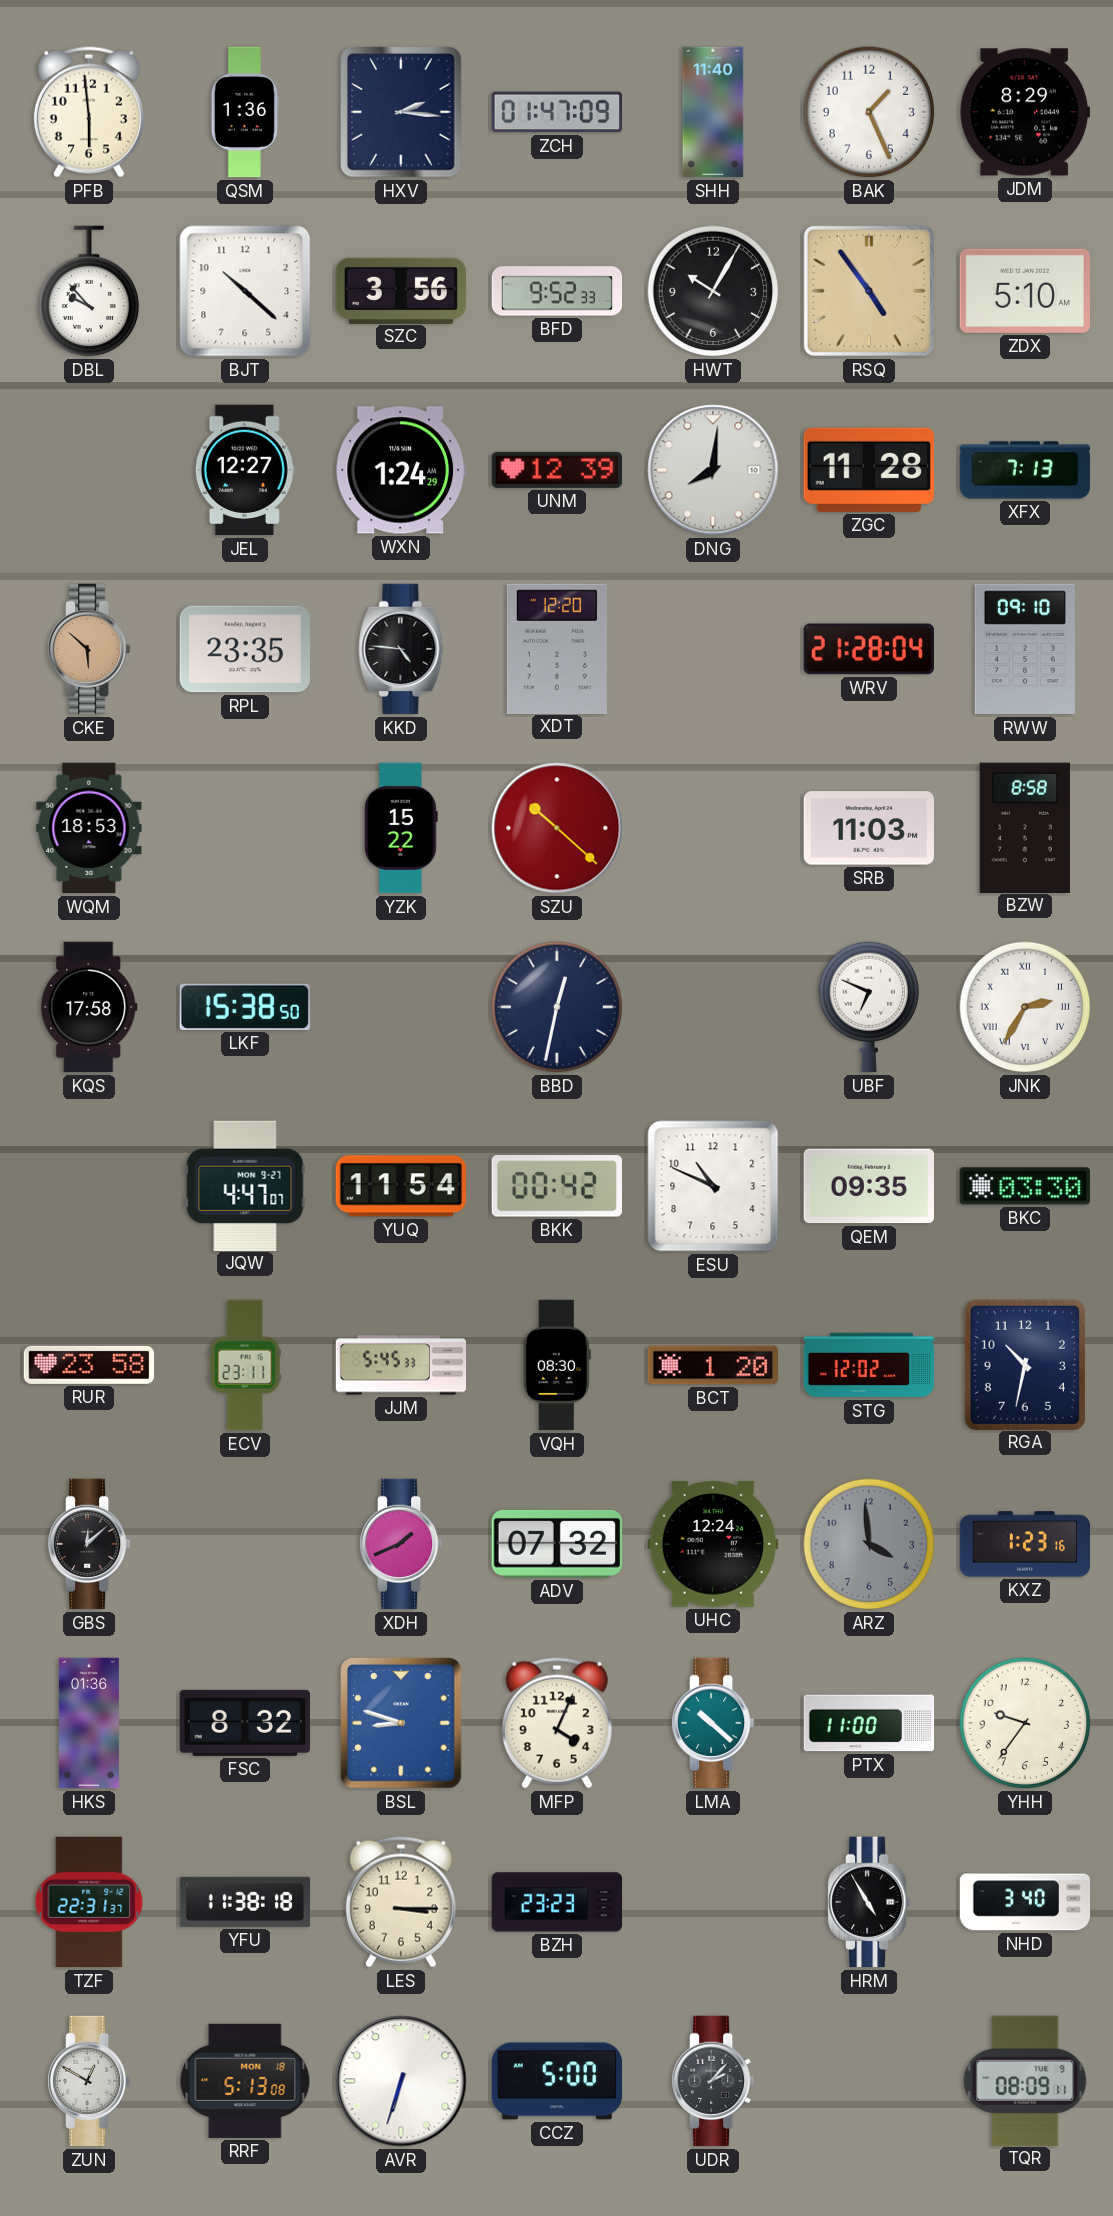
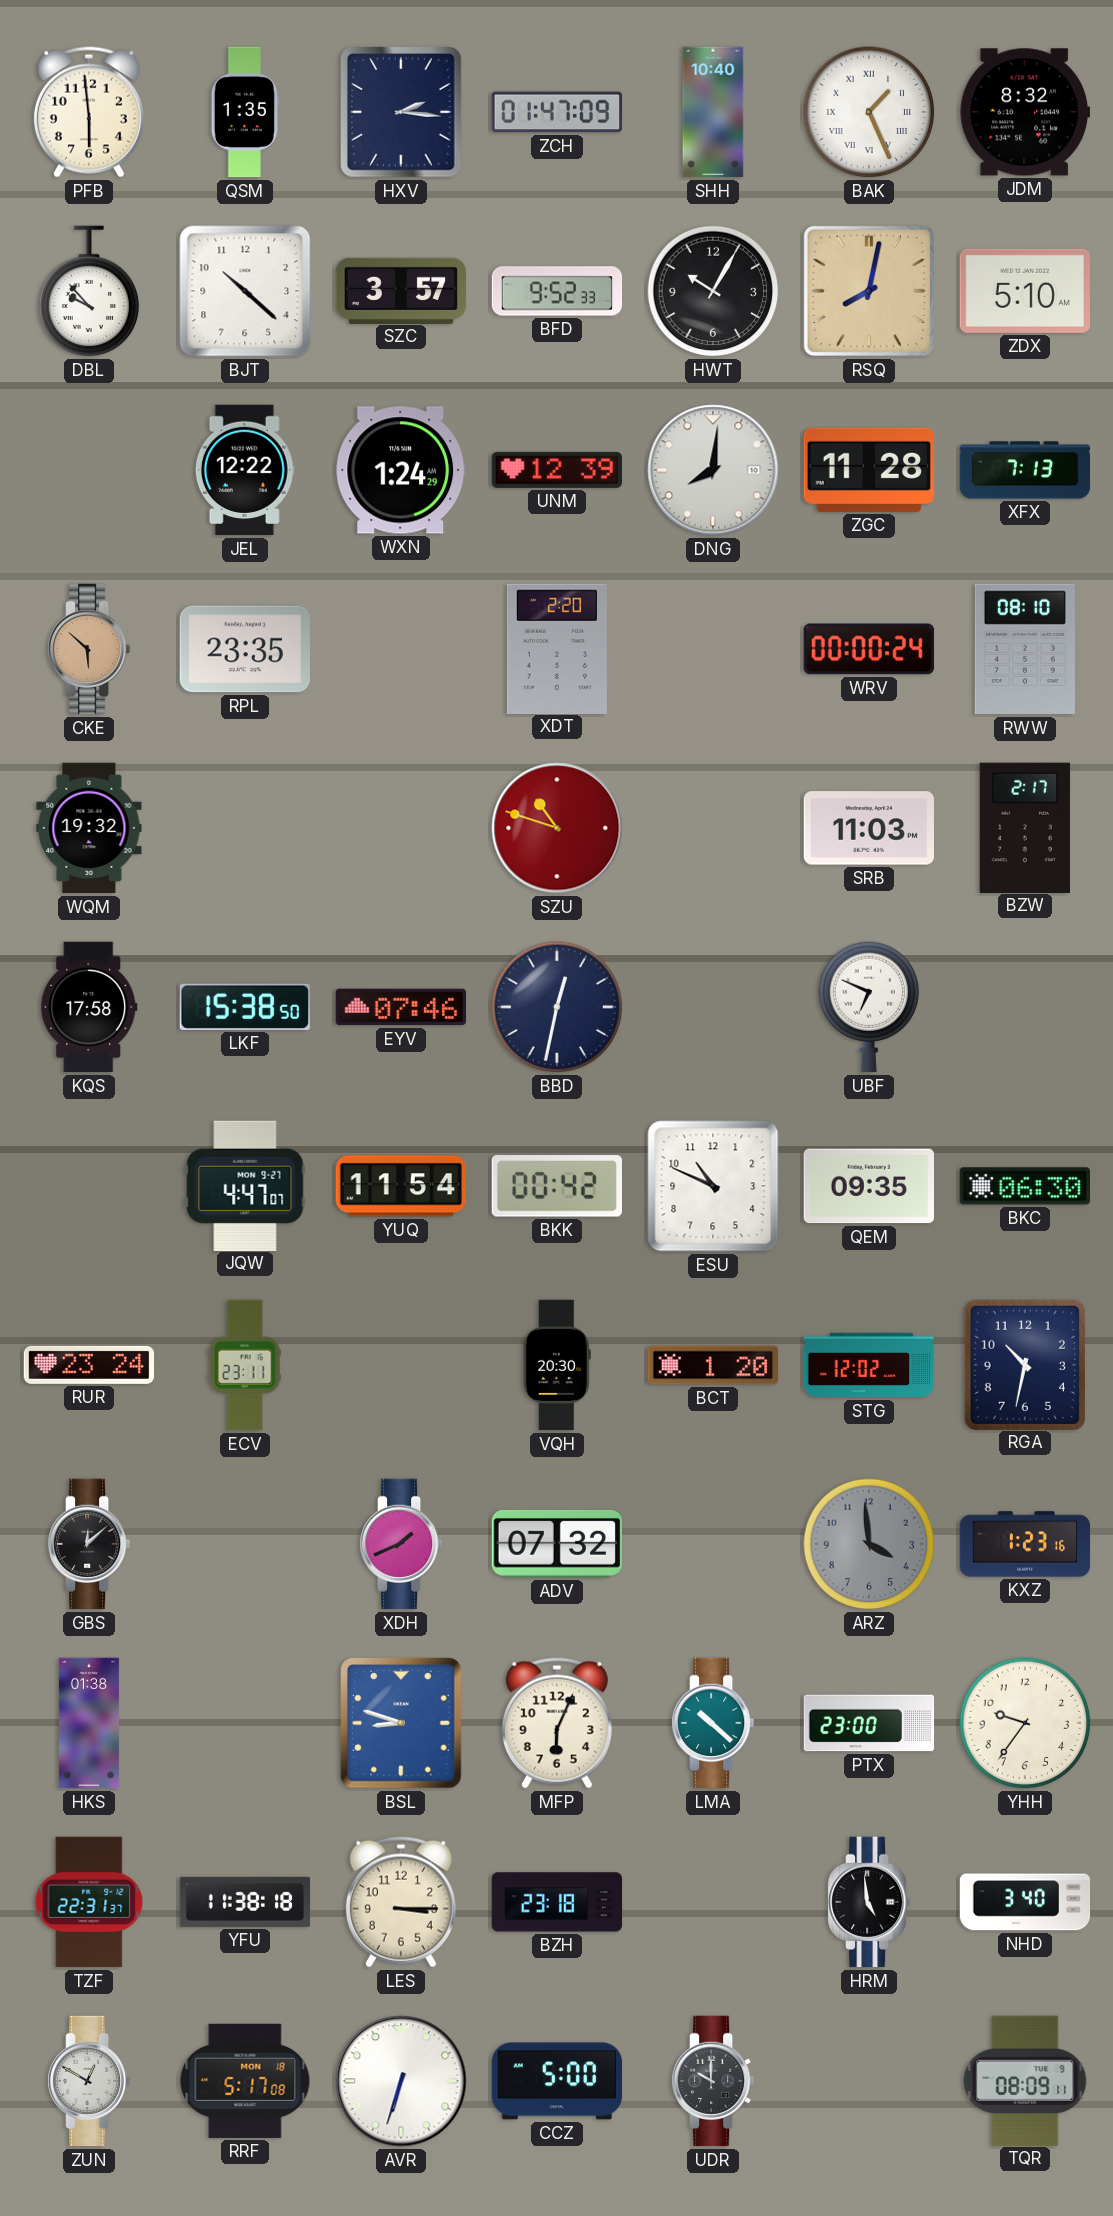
QSM: 1:36 -> 1:35 (245, 112)
SHH: 11:40 -> 10:40 (713, 112)
BAK numerals: Arabic -> Roman (869, 112)
JDM: 8:29 -> 8:32 (1024, 112)
SZC: 3:56 -> 3:57 (401, 290)
RSQ: 4:54 -> 8:02 (869, 291)
JEL: 12:27 -> 12:22 (245, 470)
KKD: 4:46 -> none (401, 649)
XDT: 12:20 -> 2:20 (557, 648)
WRV: 21:28 -> 00:00 (868, 649)
RWW: 09:10 -> 08:10 (1025, 649)
WQM: 18:53 -> 19:32 (89, 828)
YZK: 15:22 -> none (401, 828)
SZU: 10:22 -> 10:48 (557, 828)
BZW: 8:58 -> 2:17 (1025, 827)
EYV: none -> 07:46 (401, 1007)
JNK: 2:35 -> none (1025, 1007)
BKC: 03:30 -> 06:30 (1024, 1186)
RUR: 23:58 -> 23:24 (89, 1365)
JJM: 5:45 -> none (401, 1365)
VQH: 08:30 -> 20:30 (557, 1365)
UHC: 12:24 -> none (712, 1544)
HKS: 01:36 -> 01:38 (89, 1723)
FSC: 8:32 -> none (244, 1723)
MFP: 4:04 -> 6:04 (557, 1723)
PTX: 11:00 -> 23:00 (869, 1723)
BZH: 23:23 -> 23:18 (557, 1902)
HRM: 4:55 -> 4:59 (870, 1902)
RRF: 5:13 -> 5:17 (245, 2081)
UDR: 2:07 -> 10:00 (714, 2081)
